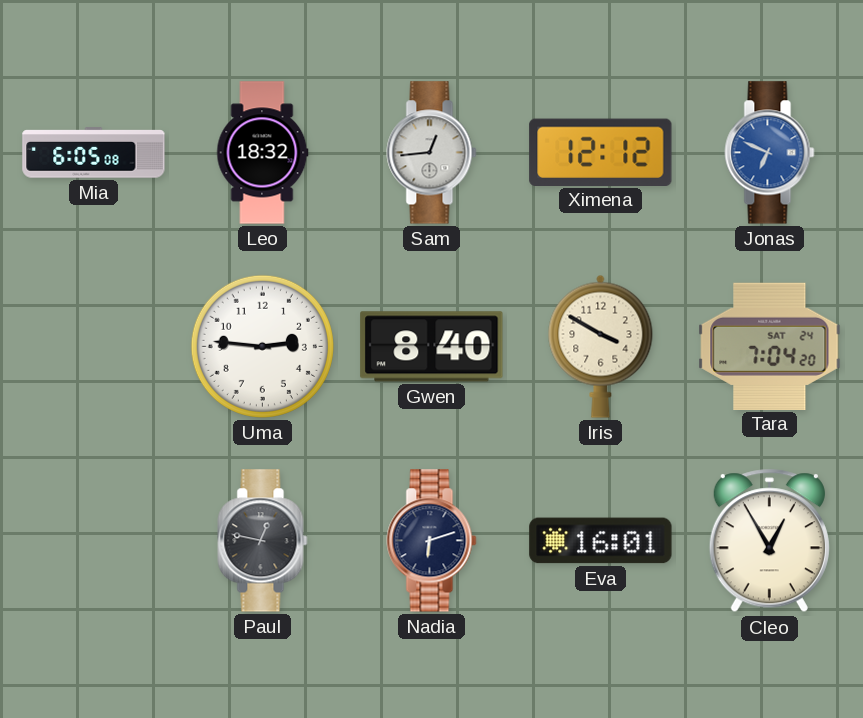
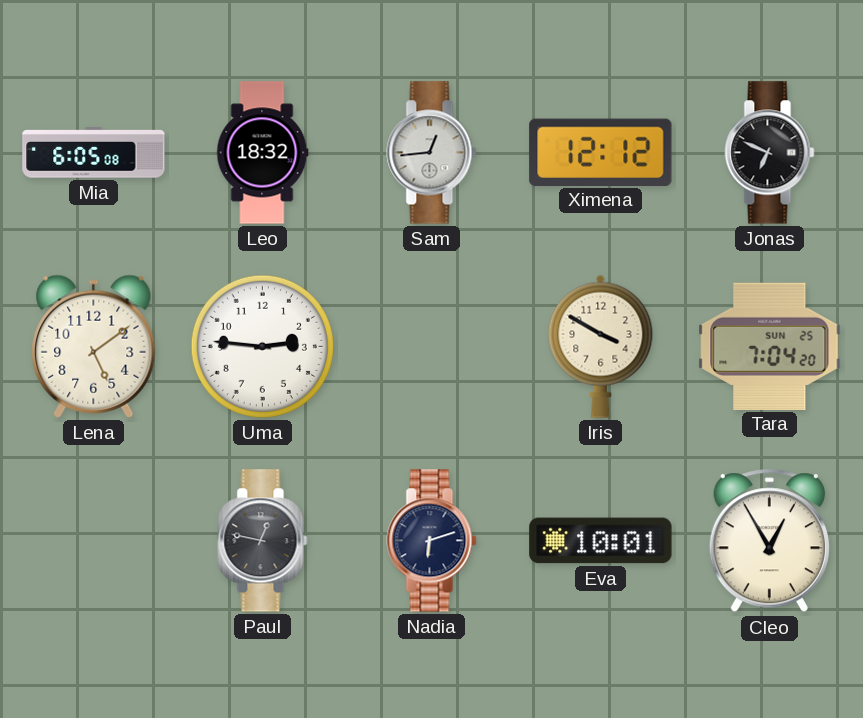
Jonas dial: blue -> black (770, 153)
Lena: none -> 5:09 (94, 346)
Gwen: 8:40 -> none (432, 347)
Tara date: SAT 24 -> SUN 25 (770, 346)
Eva: 16:01 -> 10:01 (601, 541)
